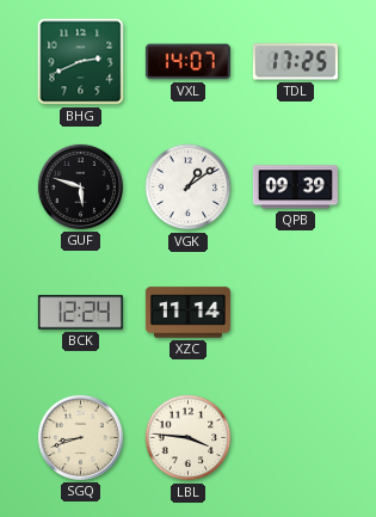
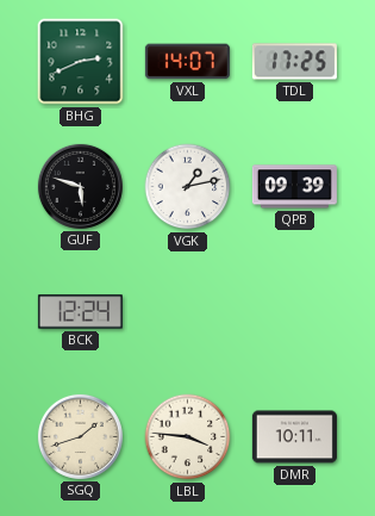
VGK: 1:09 -> 1:13 (188, 187)
XZC: 11:14 -> none (187, 313)
SGQ: 8:42 -> 1:42 (80, 436)
DMR: none -> 10:11 (294, 437)
